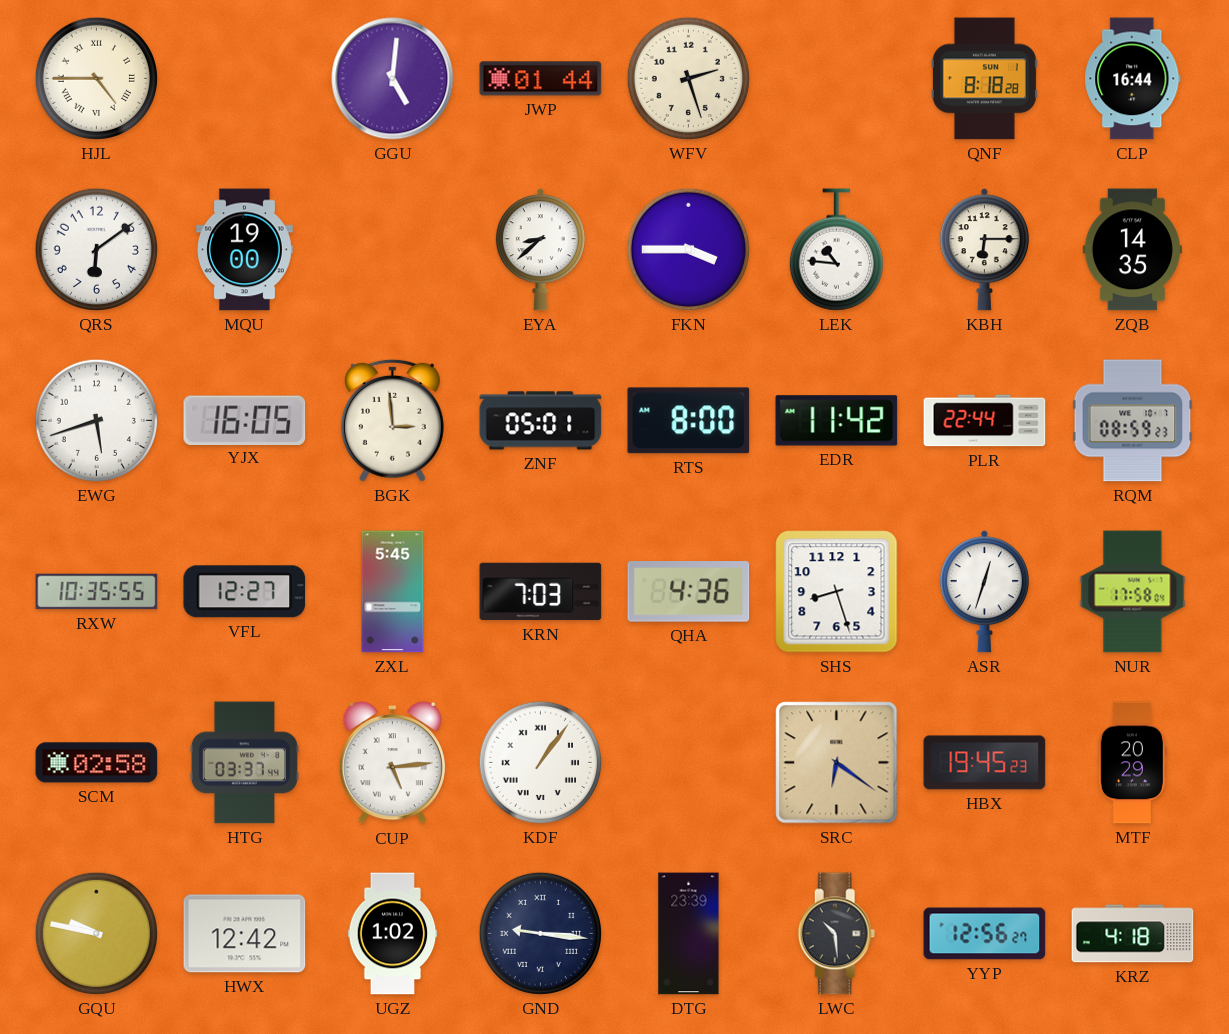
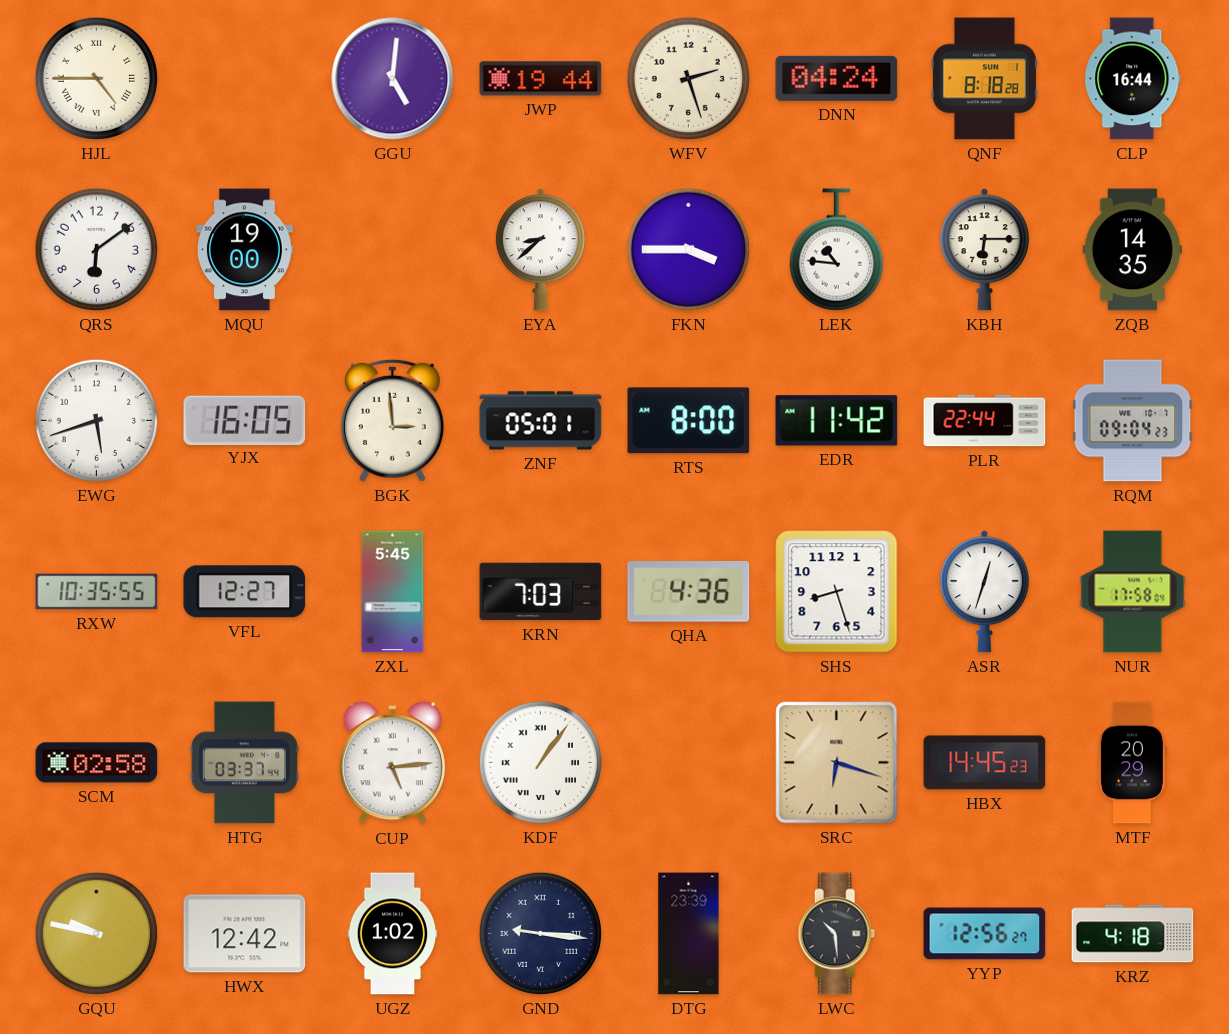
JWP: 01:44 -> 19:44 (541, 79)
DNN: none -> 04:24 (837, 78)
RQM: 08:59 -> 09:04 (1133, 421)
SRC: 6:21 -> 6:18 (837, 763)
HBX: 19:45 -> 14:45 (985, 763)
